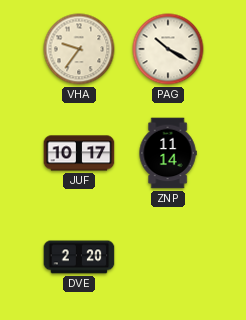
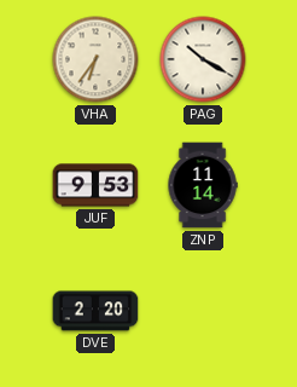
VHA: 9:36 -> 6:36 (95, 59)
JUF: 10:17 -> 9:53 (95, 185)
